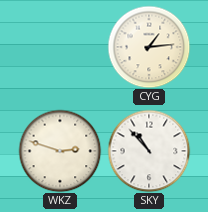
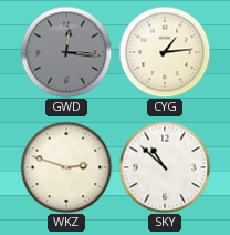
GWD: none -> 12:16 (66, 52)
SKY: 10:53 -> 10:52 (165, 167)
